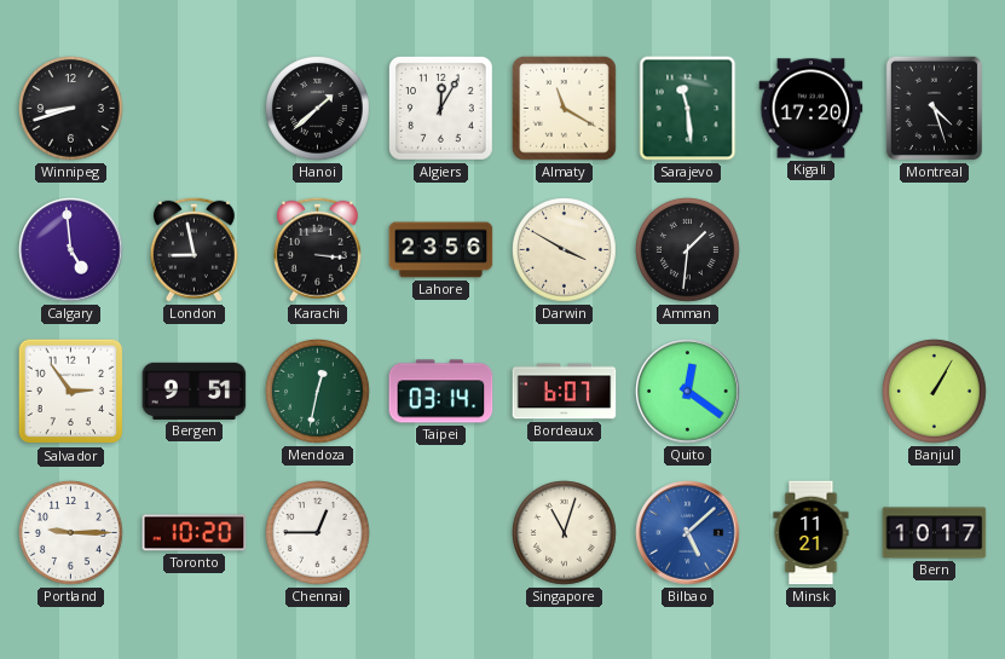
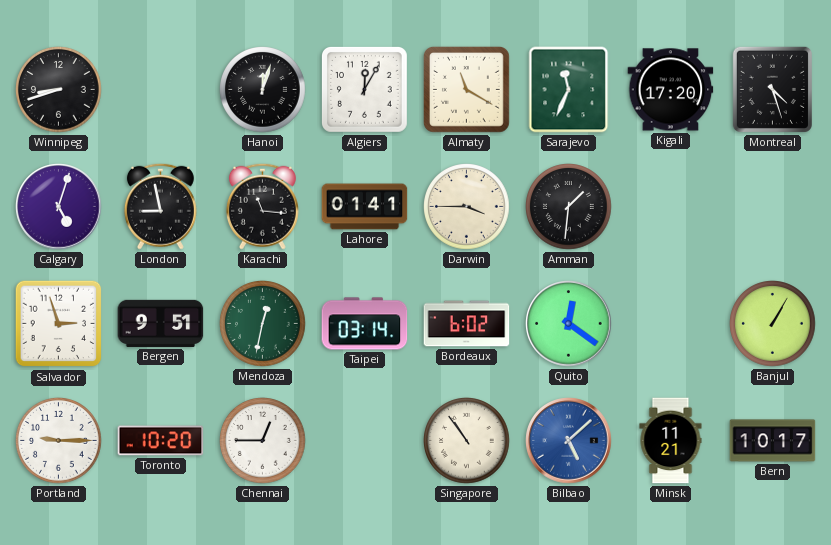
Hanoi: 1:38 -> 12:03 (263, 90)
Sarajevo: 11:29 -> 11:34 (569, 90)
Calgary: 4:59 -> 5:03 (59, 207)
Karachi: 3:16 -> 11:16 (262, 206)
Lahore: 23:56 -> 01:41 (365, 207)
Darwin: 3:50 -> 3:45 (467, 207)
Salvador: 2:54 -> 2:57 (59, 324)
Bordeaux: 6:07 -> 6:02 (467, 324)
Singapore: 11:03 -> 10:54 (467, 441)
